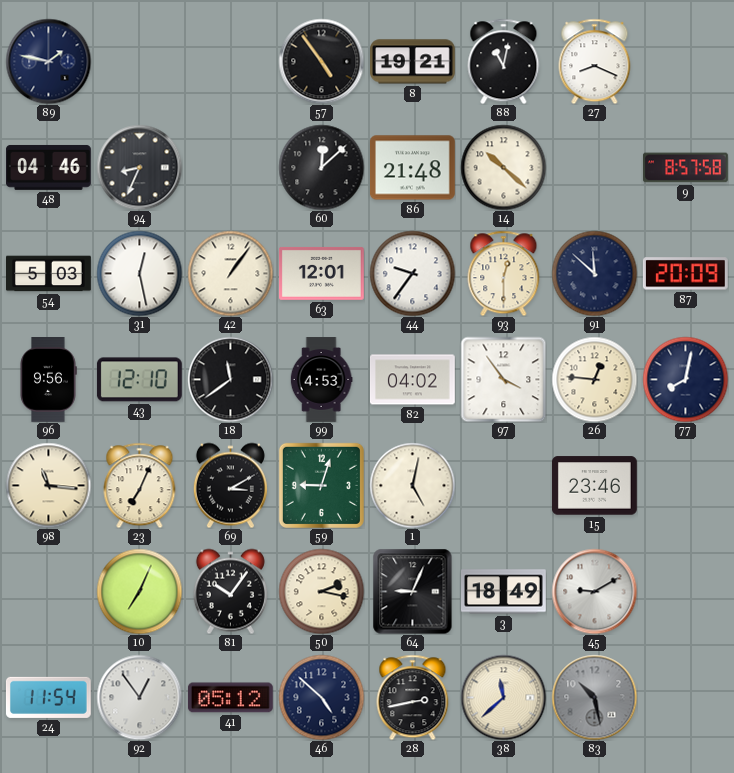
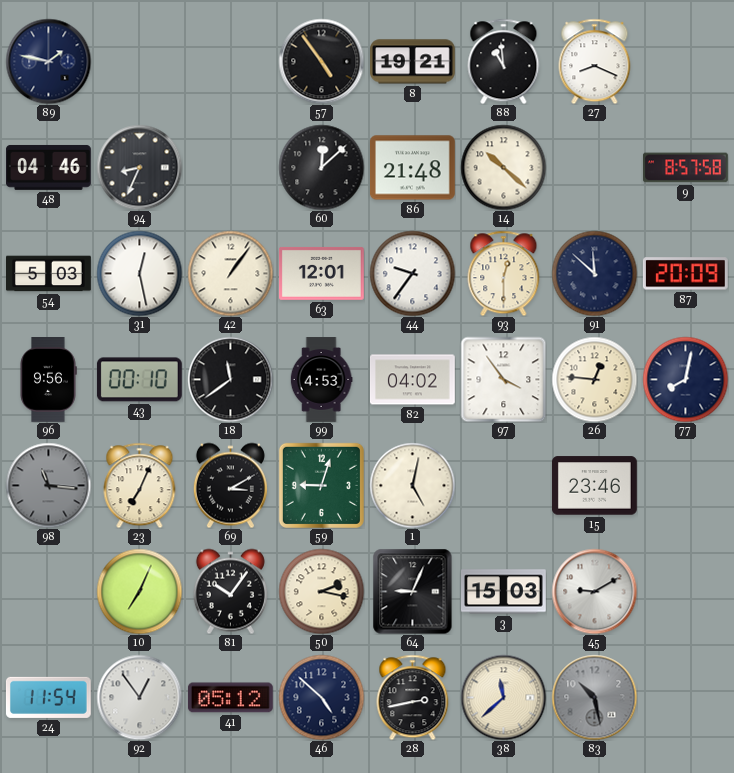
88: 11:02 -> 10:59 (504, 61)
43: 12:10 -> 00:10 (139, 380)
98 dial: cream -> grey (48, 485)
3: 18:49 -> 15:03 (504, 592)
